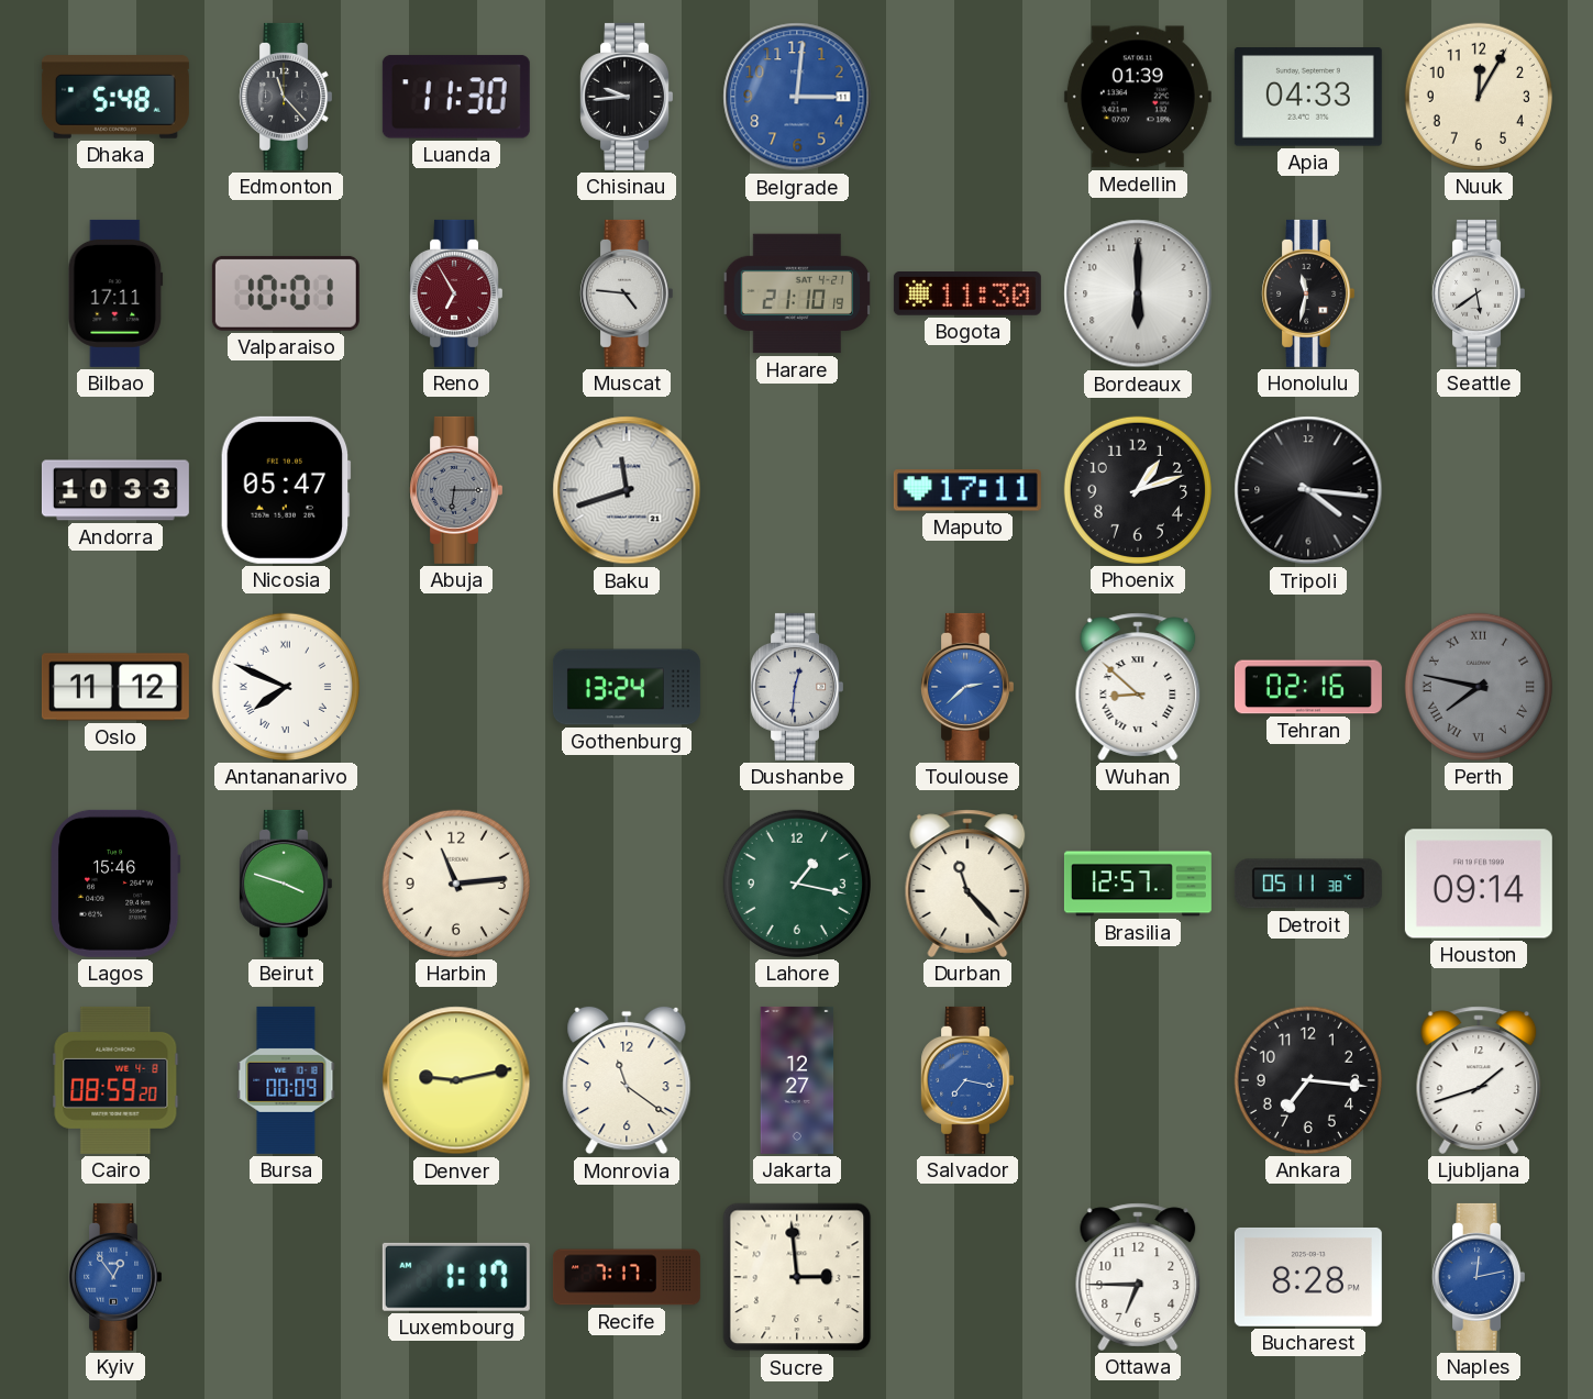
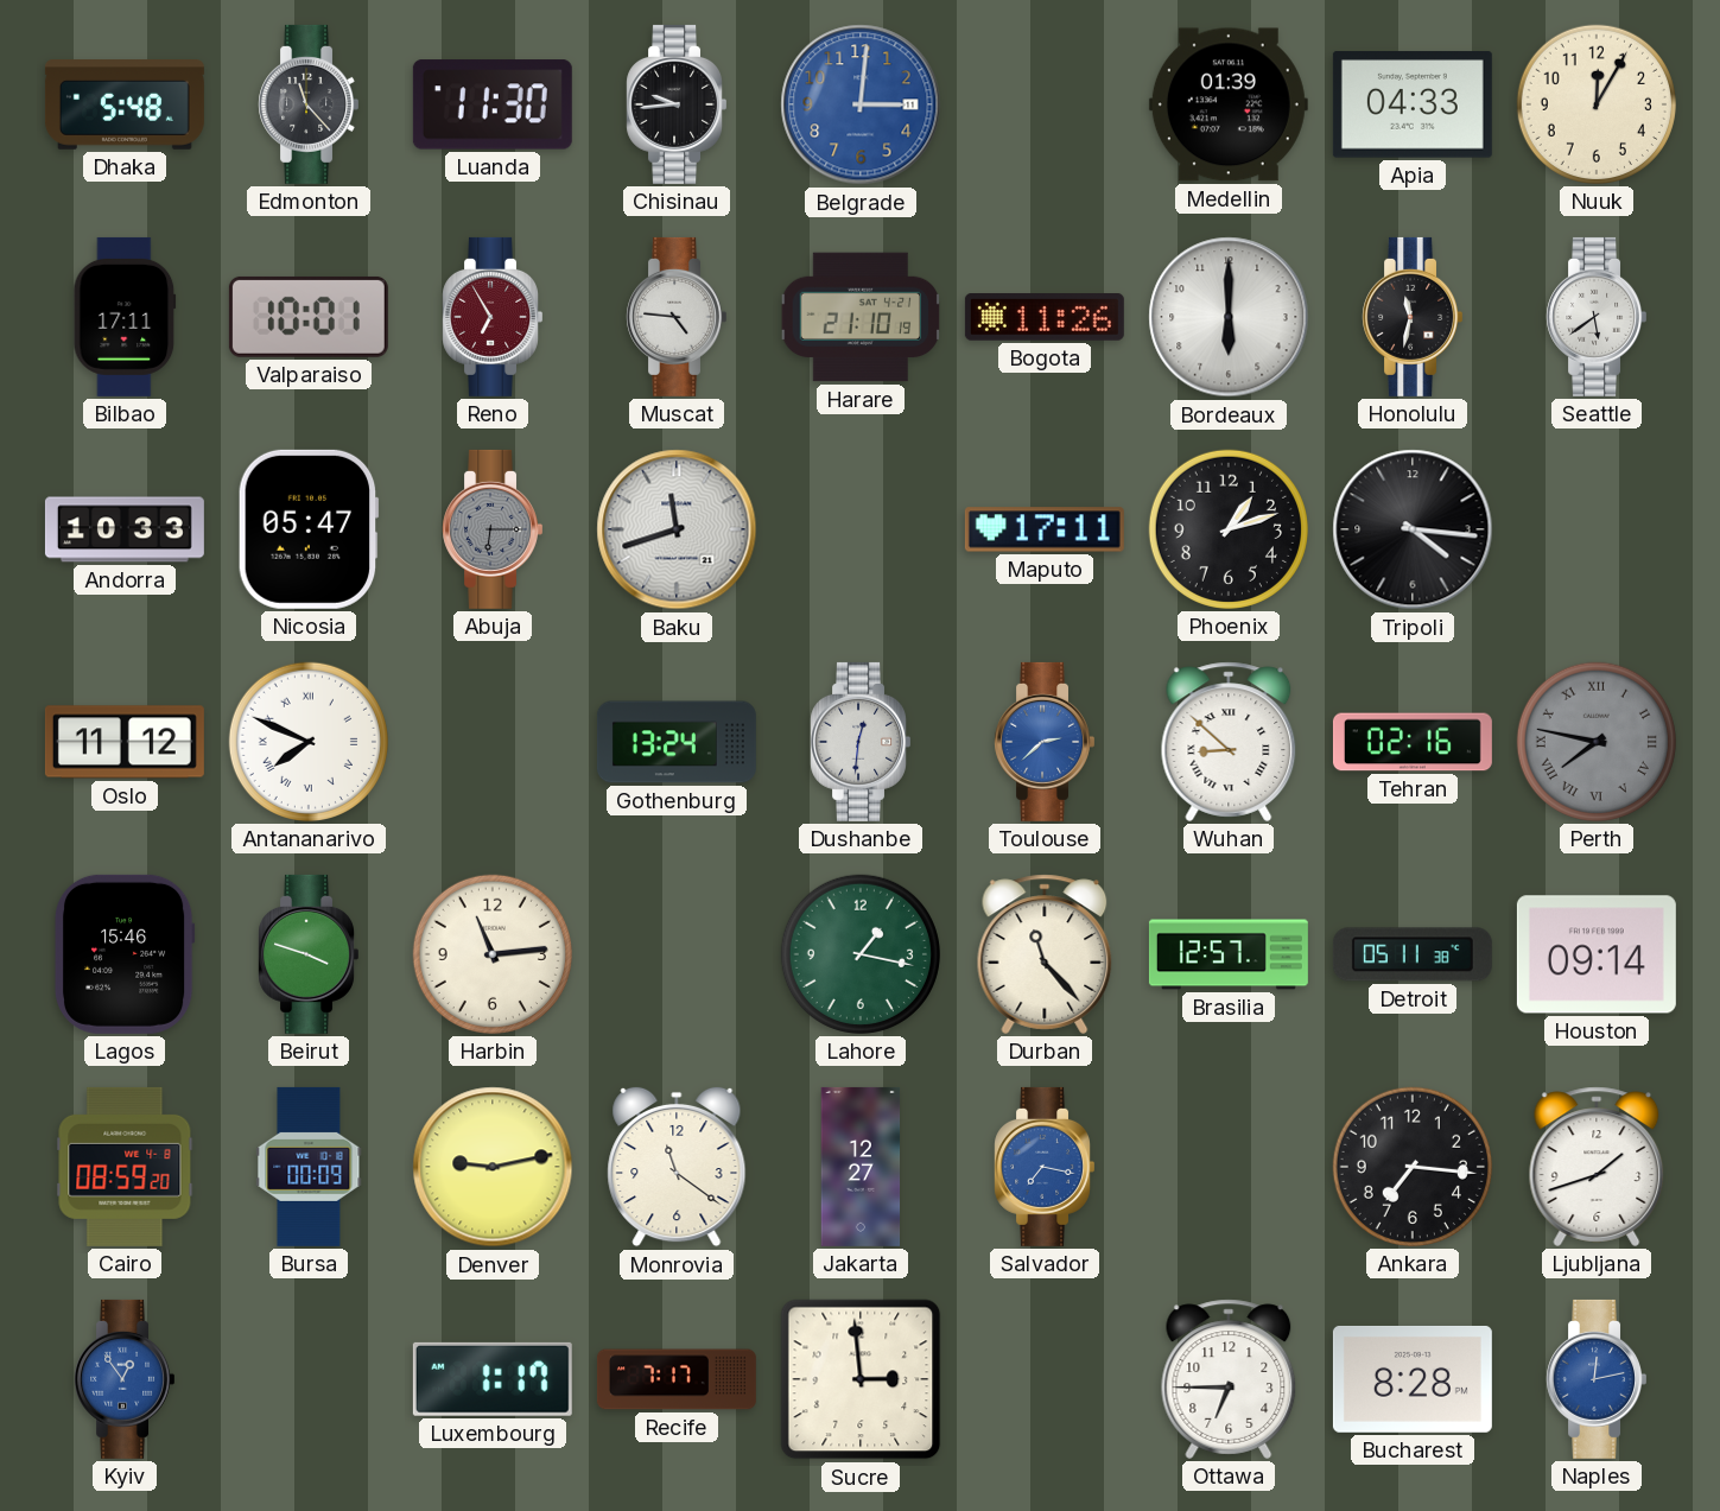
Bogota: 11:30 -> 11:26 (1045, 318)
